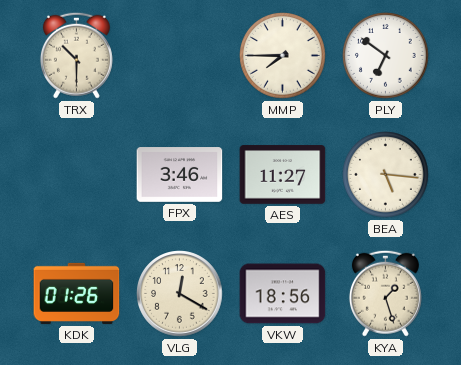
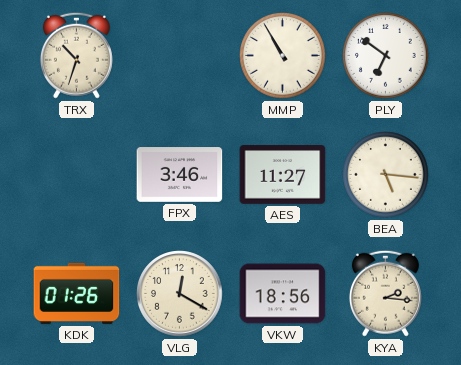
TRX: 10:30 -> 10:33 (76, 55)
MMP: 7:45 -> 10:55 (283, 56)
KYA: 1:27 -> 2:16 (385, 293)
